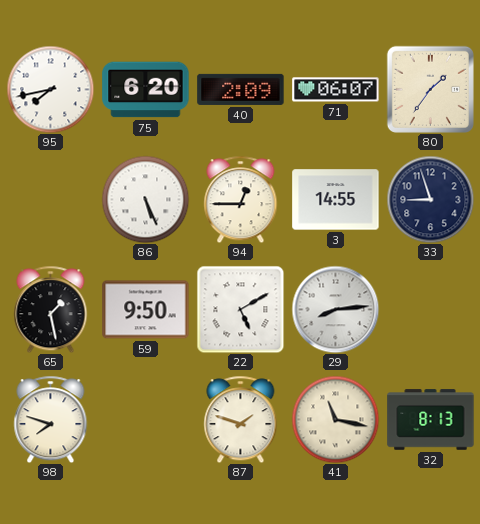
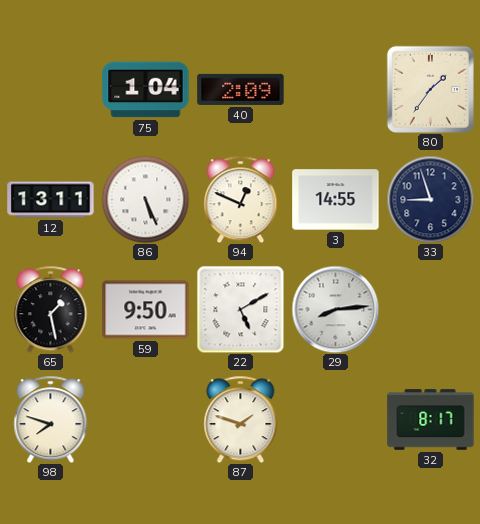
95: 7:43 -> none (50, 89)
75: 6:20 -> 1:04 (146, 90)
71: 06:07 -> none (336, 90)
12: none -> 13:11 (51, 200)
94: 12:45 -> 12:49 (241, 199)
41: 11:17 -> none (335, 419)
32: 8:13 -> 8:17 (431, 420)
